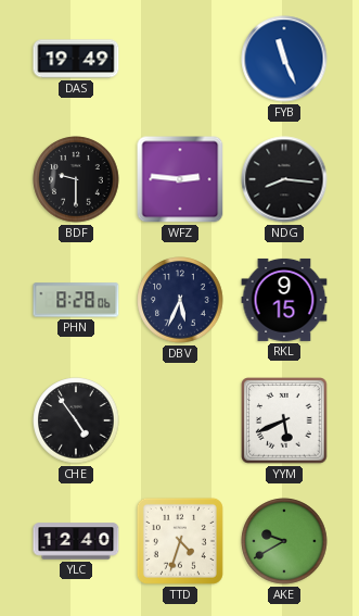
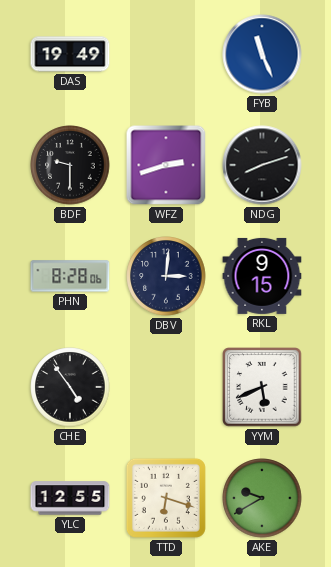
WFZ: 2:46 -> 2:42 (166, 165)
NDG: 8:16 -> 8:12 (262, 165)
DBV: 5:34 -> 3:01 (166, 276)
YLC: 12:40 -> 12:55 (70, 498)
TTD: 4:33 -> 6:18 (166, 498)
